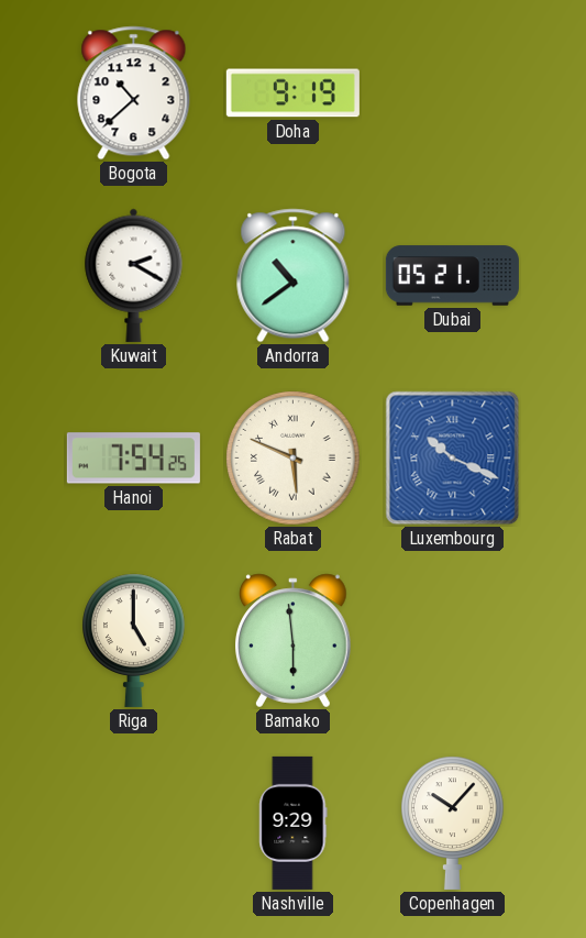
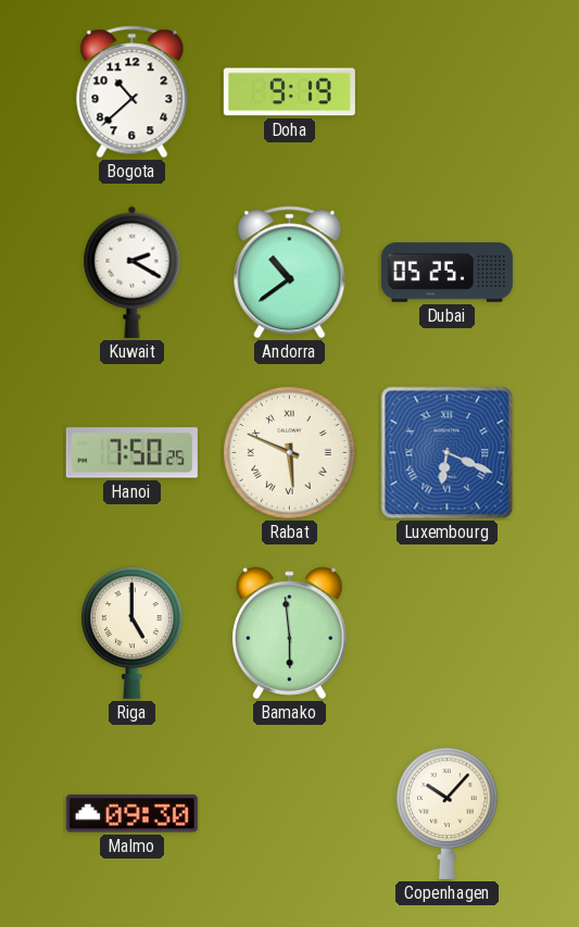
Dubai: 05:21 -> 05:25 (446, 273)
Hanoi: 7:54 -> 7:50 (131, 453)
Luxembourg: 10:19 -> 6:19 (448, 453)
Malmo: none -> 09:30 (131, 814)
Nashville: 9:29 -> none (294, 823)
